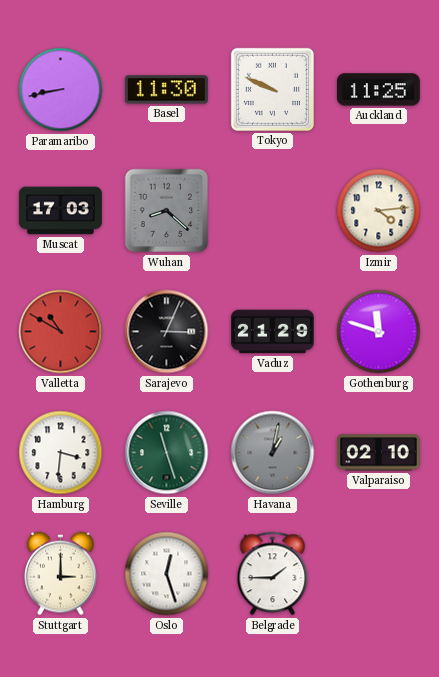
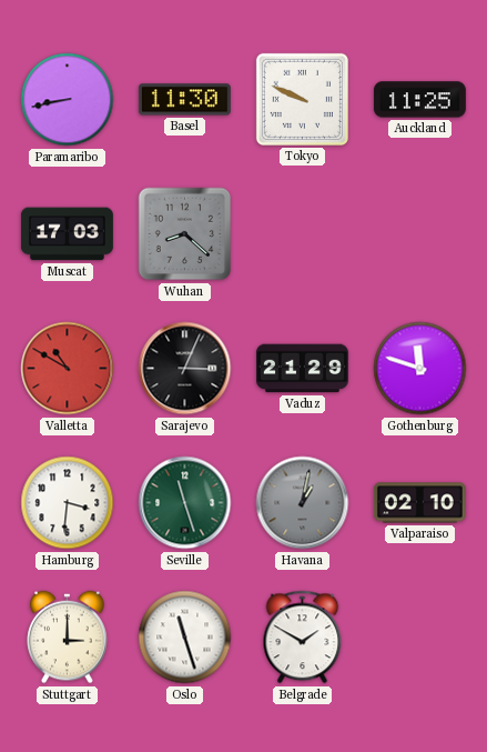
Izmir: 4:14 -> none (379, 211)
Oslo: 12:27 -> 11:27 (185, 638)
Belgrade: 1:45 -> 1:50 (303, 638)
